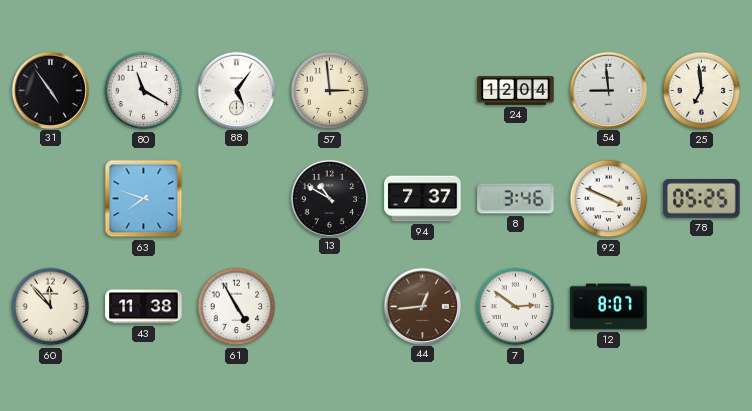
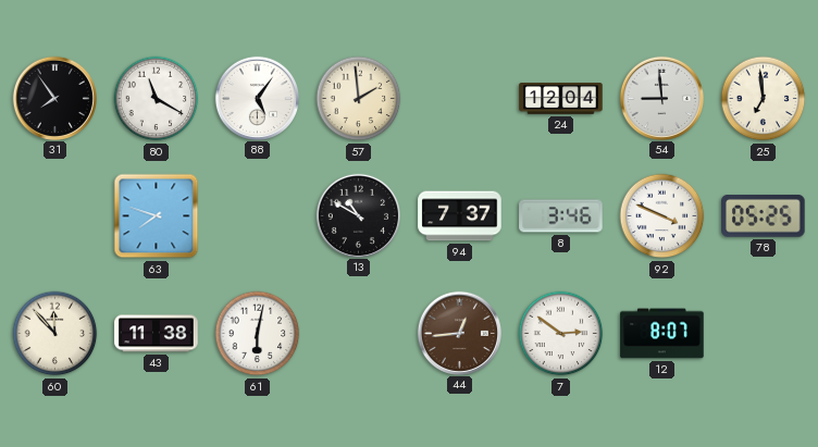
31: 4:54 -> 7:54 (54, 98)
57: 2:59 -> 1:59 (359, 99)
61: 4:55 -> 6:02 (258, 334)
